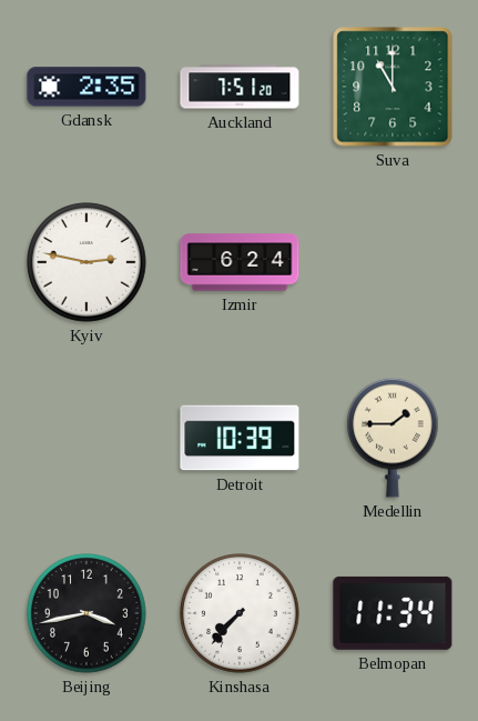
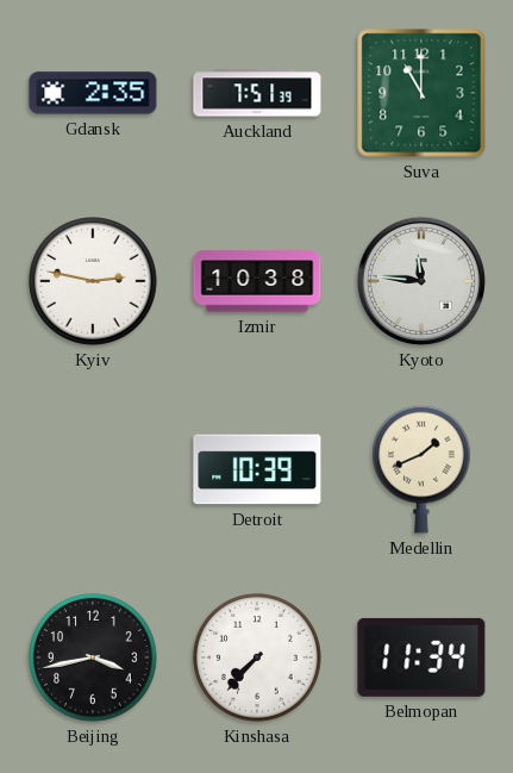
Auckland: 7:51:20 -> 7:51:39 (257, 93)
Izmir: 6:24 -> 10:38 (257, 281)
Kyoto: none -> 11:46 (421, 281)
Medellin: 1:45 -> 1:41 (423, 469)
